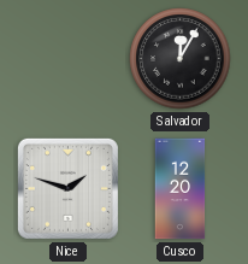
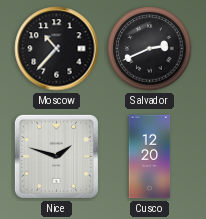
Moscow: none -> 10:37 (57, 49)
Salvador: 12:05 -> 2:41 (150, 49)
